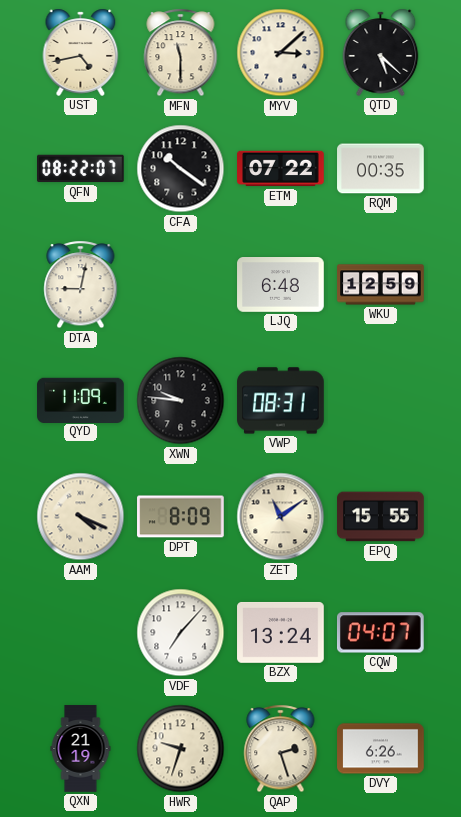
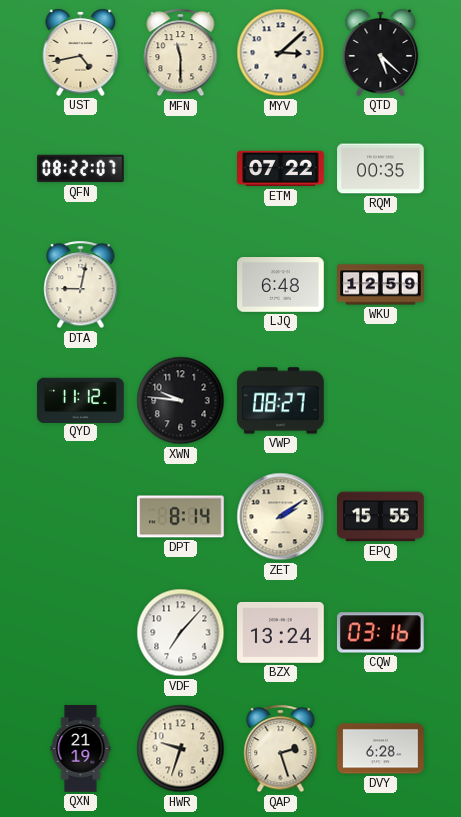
CFA: 10:21 -> none (181, 169)
QYD: 11:09 -> 11:12 (81, 400)
VWP: 08:31 -> 08:27 (281, 401)
AAM: 4:19 -> none (81, 517)
DPT: 8:09 -> 8:14 (181, 517)
ZET: 11:09 -> 2:09 (281, 517)
CQW: 04:07 -> 03:16 (381, 633)
DVY: 6:26 -> 6:28 (381, 749)
